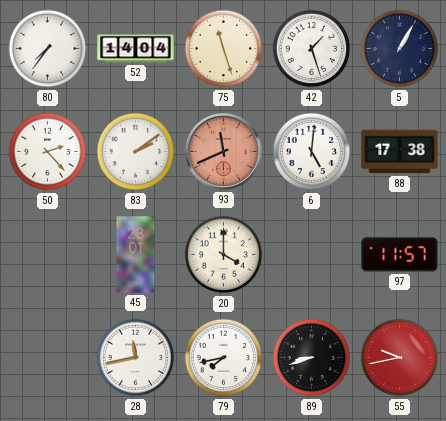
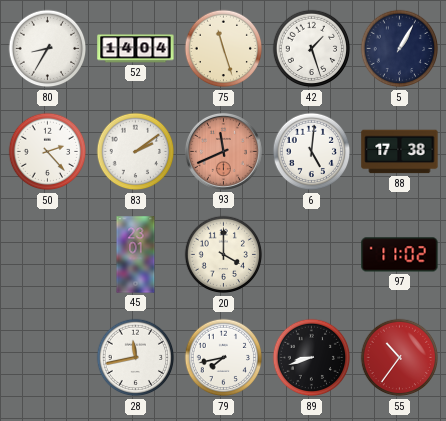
80: 7:36 -> 8:35 (48, 49)
97: 11:57 -> 11:02 (400, 255)
55: 9:43 -> 10:36 (400, 358)
